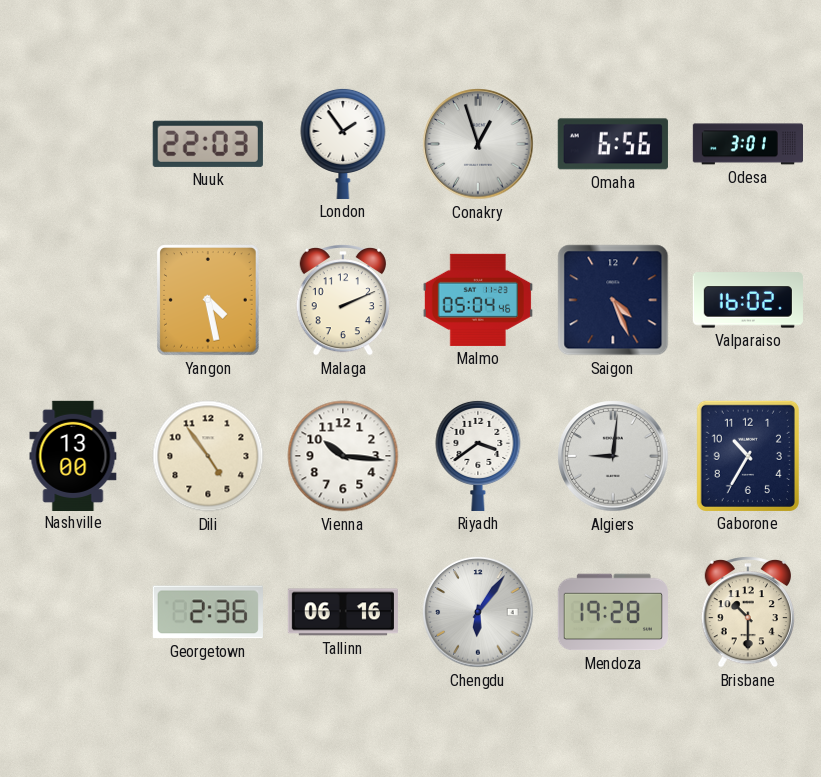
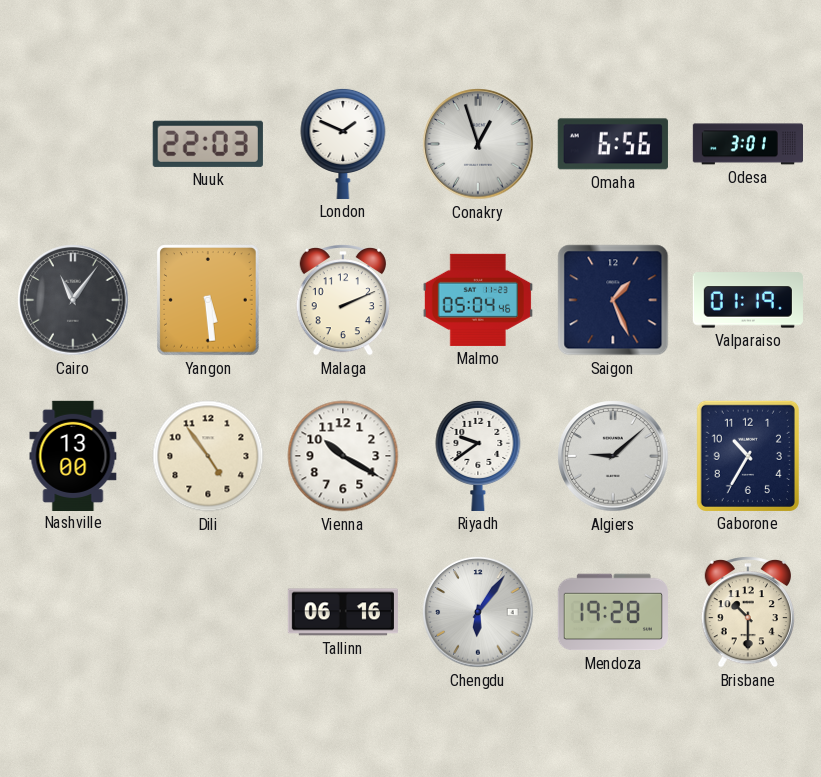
London: 1:54 -> 1:49 (343, 143)
Cairo: none -> 11:06 (73, 300)
Yangon: 4:28 -> 5:29 (209, 300)
Saigon: 4:26 -> 1:26 (613, 300)
Valparaiso: 16:02 -> 01:19 (748, 300)
Vienna: 10:16 -> 10:20 (343, 456)
Riyadh: 3:39 -> 9:39 (478, 455)
Algiers: 9:01 -> 9:08 (613, 456)
Georgetown: 2:36 -> none (208, 612)
